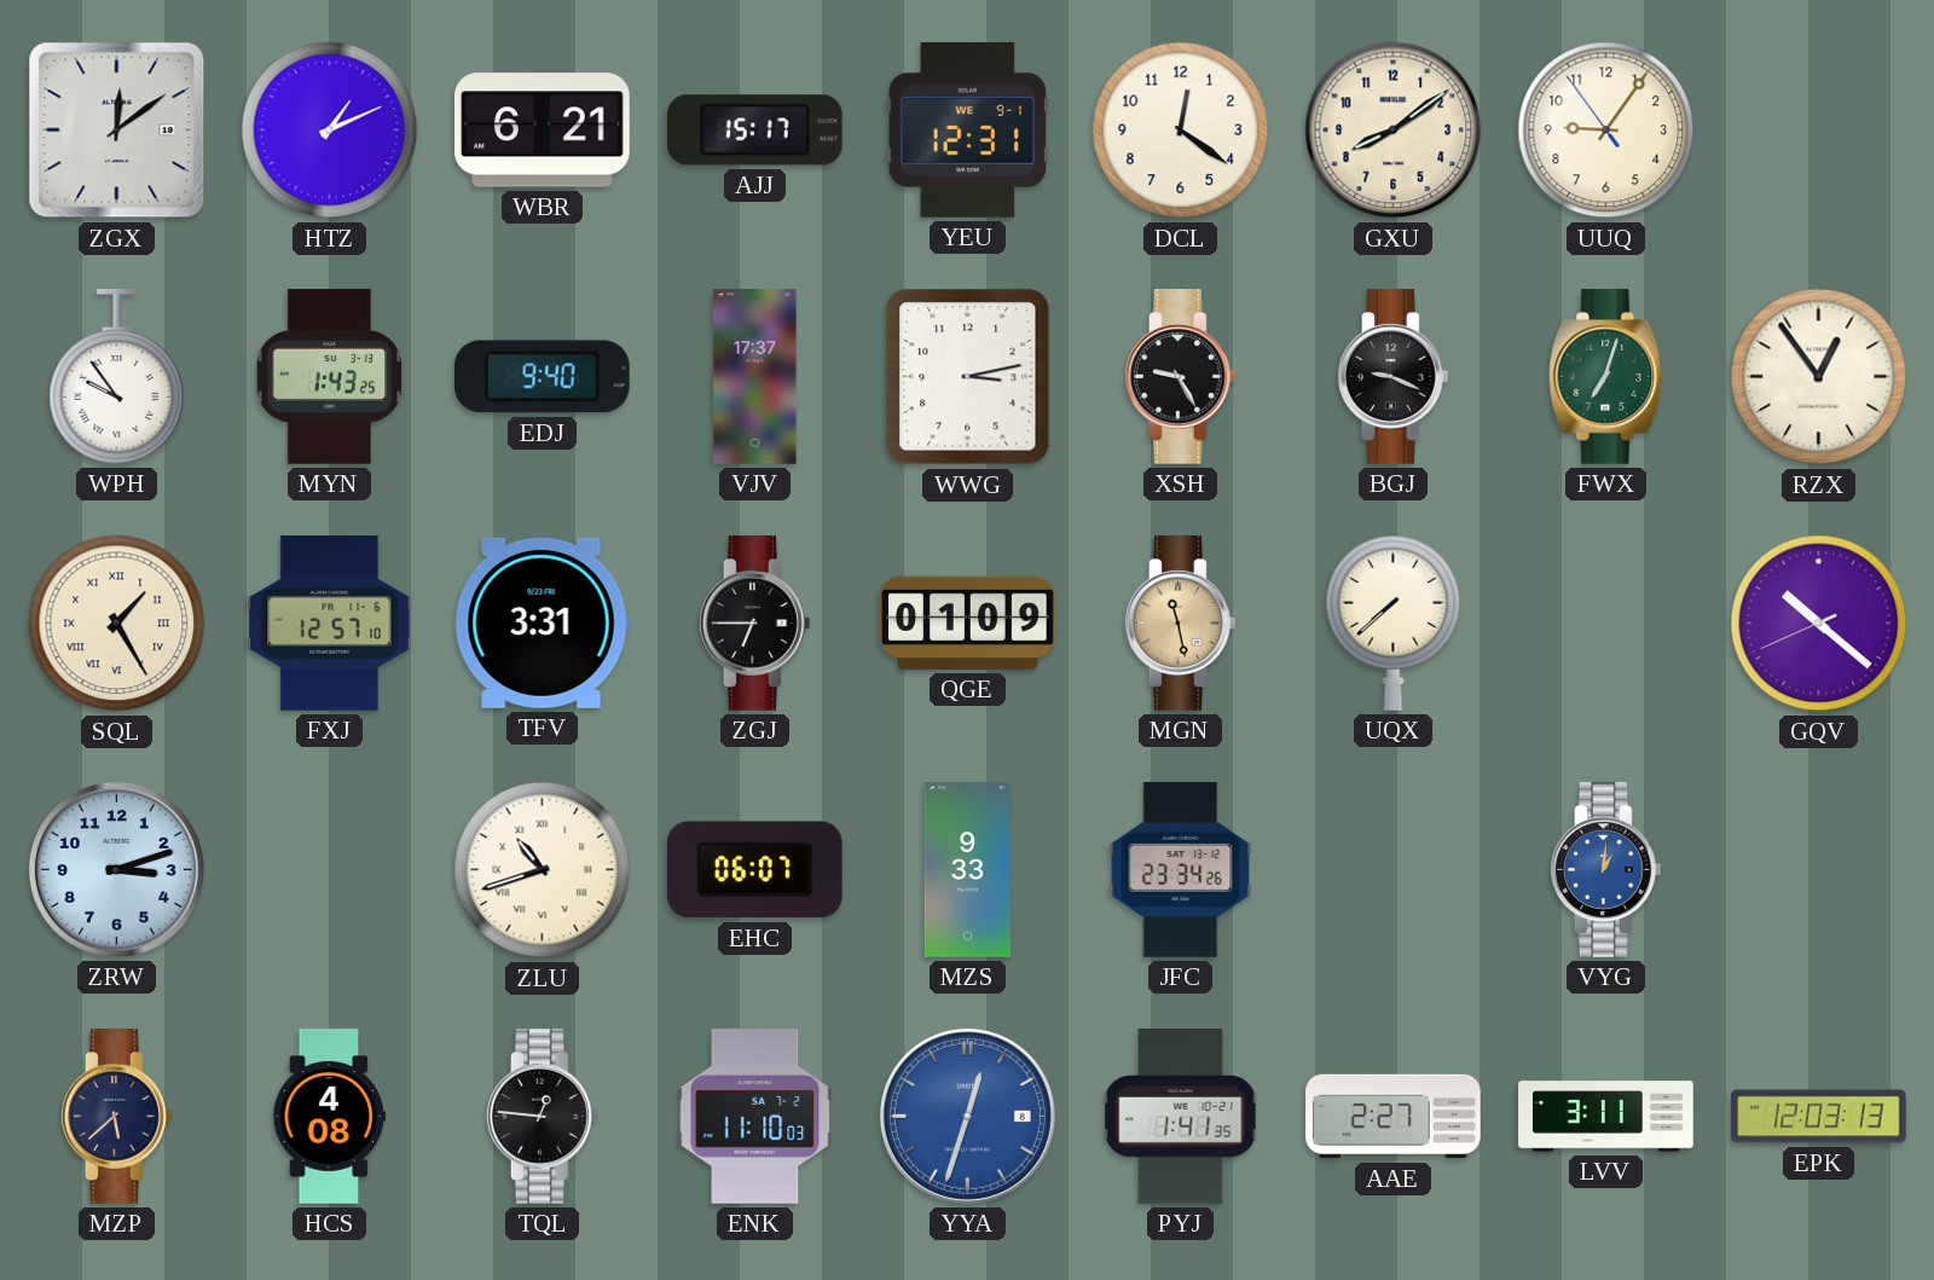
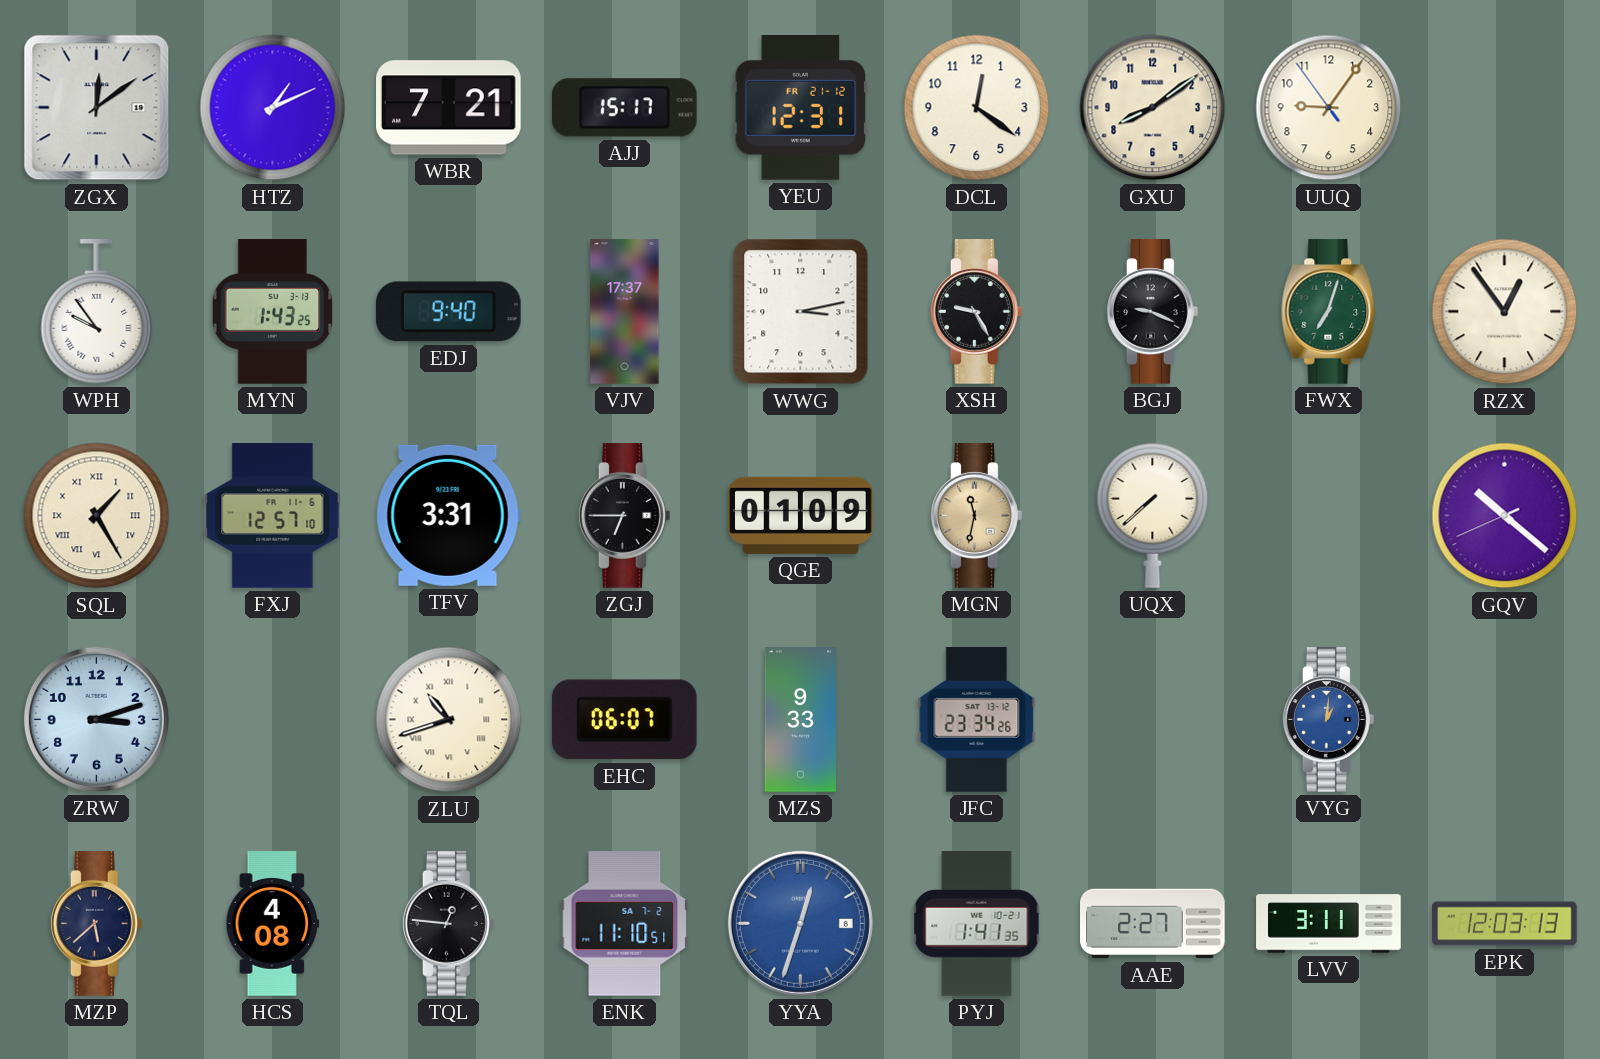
WBR: 6:21 -> 7:21 (449, 108)
YEU date: WE 9-1 -> FR 21-12 (800, 108)
MGN: 11:28 -> 11:32 (977, 516)
ENK: 11:10:03 -> 11:10:51 (625, 924)
